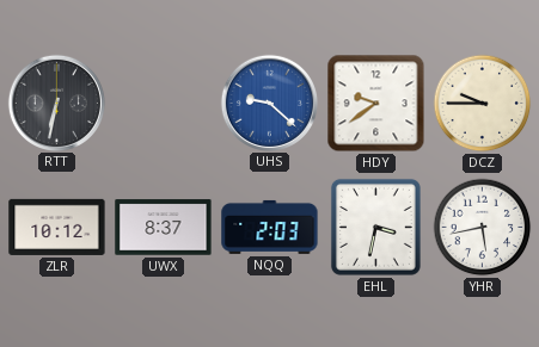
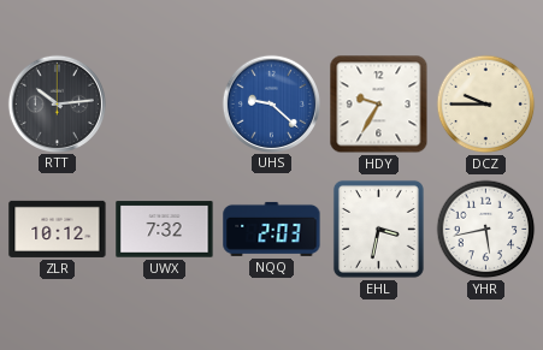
RTT: 6:32 -> 10:14 (57, 103)
HDY: 9:39 -> 9:35 (379, 105)
UWX: 8:37 -> 7:32 (165, 230)
